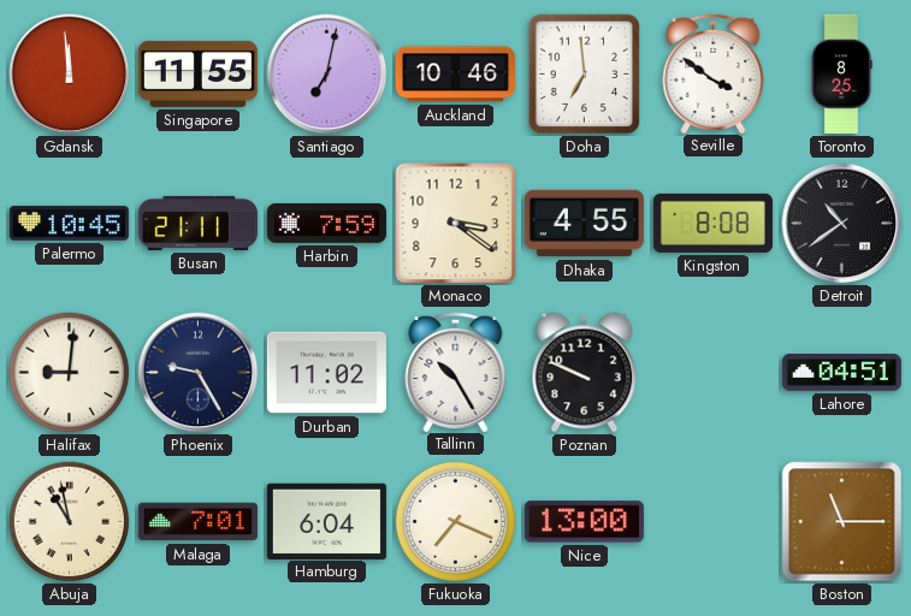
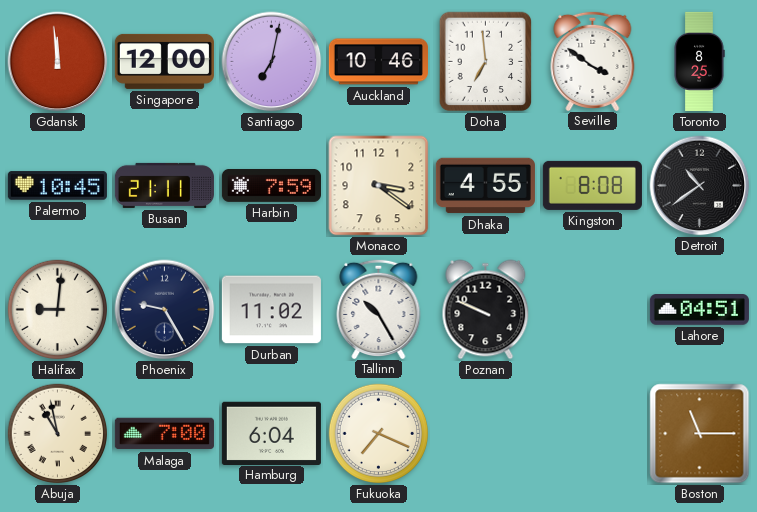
Singapore: 11:55 -> 12:00 (164, 61)
Malaga: 7:01 -> 7:00 (164, 434)
Nice: 13:00 -> none (584, 522)
